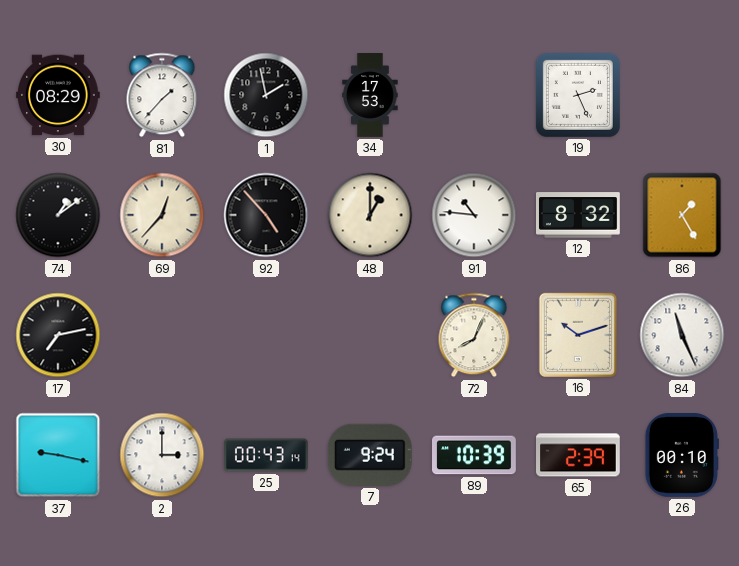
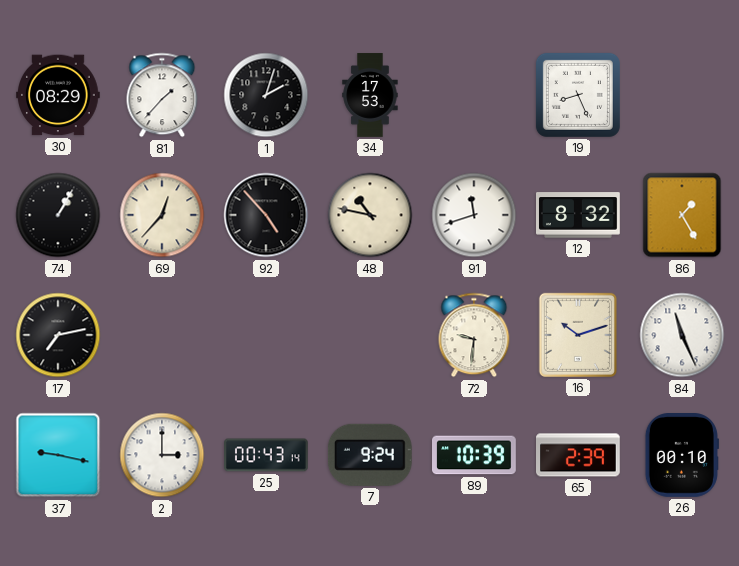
1: 1:58 -> 2:03 (266, 95)
19: 2:26 -> 8:26 (578, 95)
74: 1:09 -> 1:05 (58, 215)
48: 1:00 -> 10:47 (370, 215)
91: 10:46 -> 11:42 (474, 215)
72: 8:04 -> 9:31 (474, 335)
